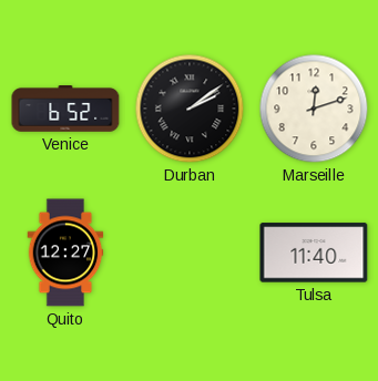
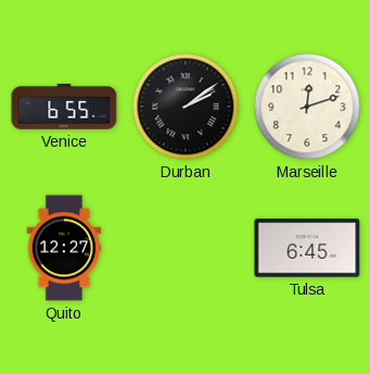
Venice: 6:52 -> 6:55 (64, 107)
Tulsa: 11:40 -> 6:45 (307, 248)
